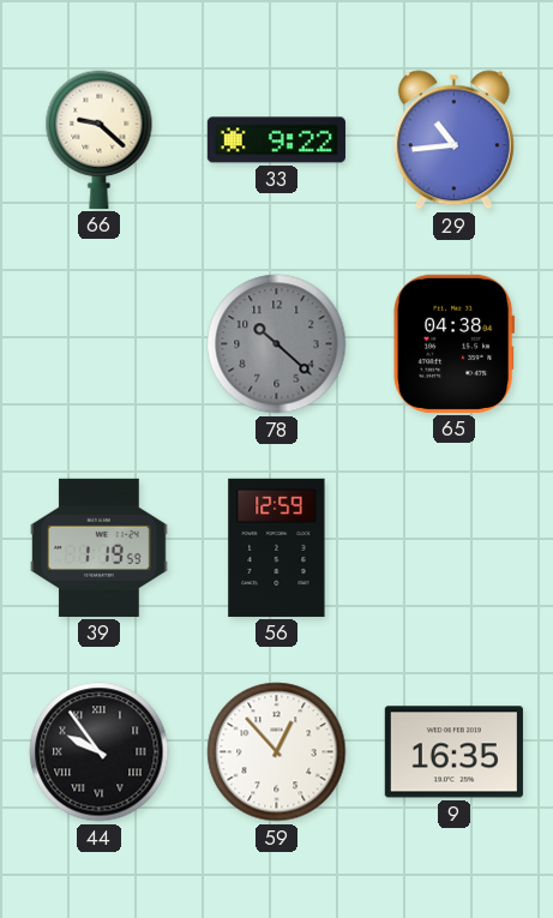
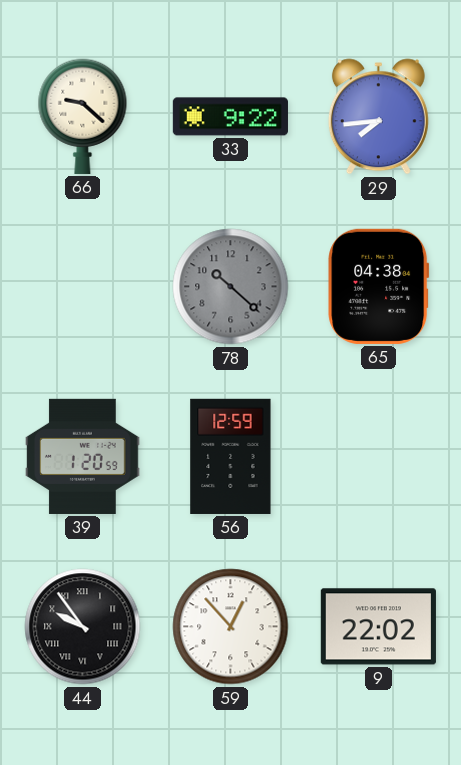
29: 10:44 -> 7:44 (378, 117)
39: 1:19 -> 1:20 (83, 456)
9: 16:35 -> 22:02 (378, 627)
